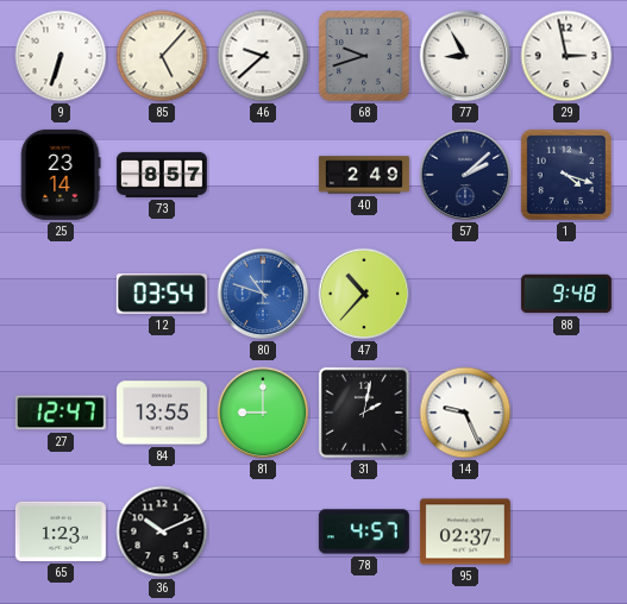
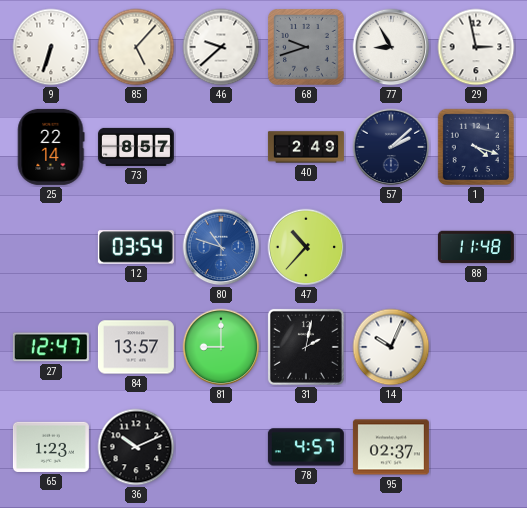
25: 23:14 -> 22:14 (51, 147)
88: 9:48 -> 11:48 (476, 247)
84: 13:55 -> 13:57 (136, 347)
14: 9:26 -> 10:04 (391, 347)
